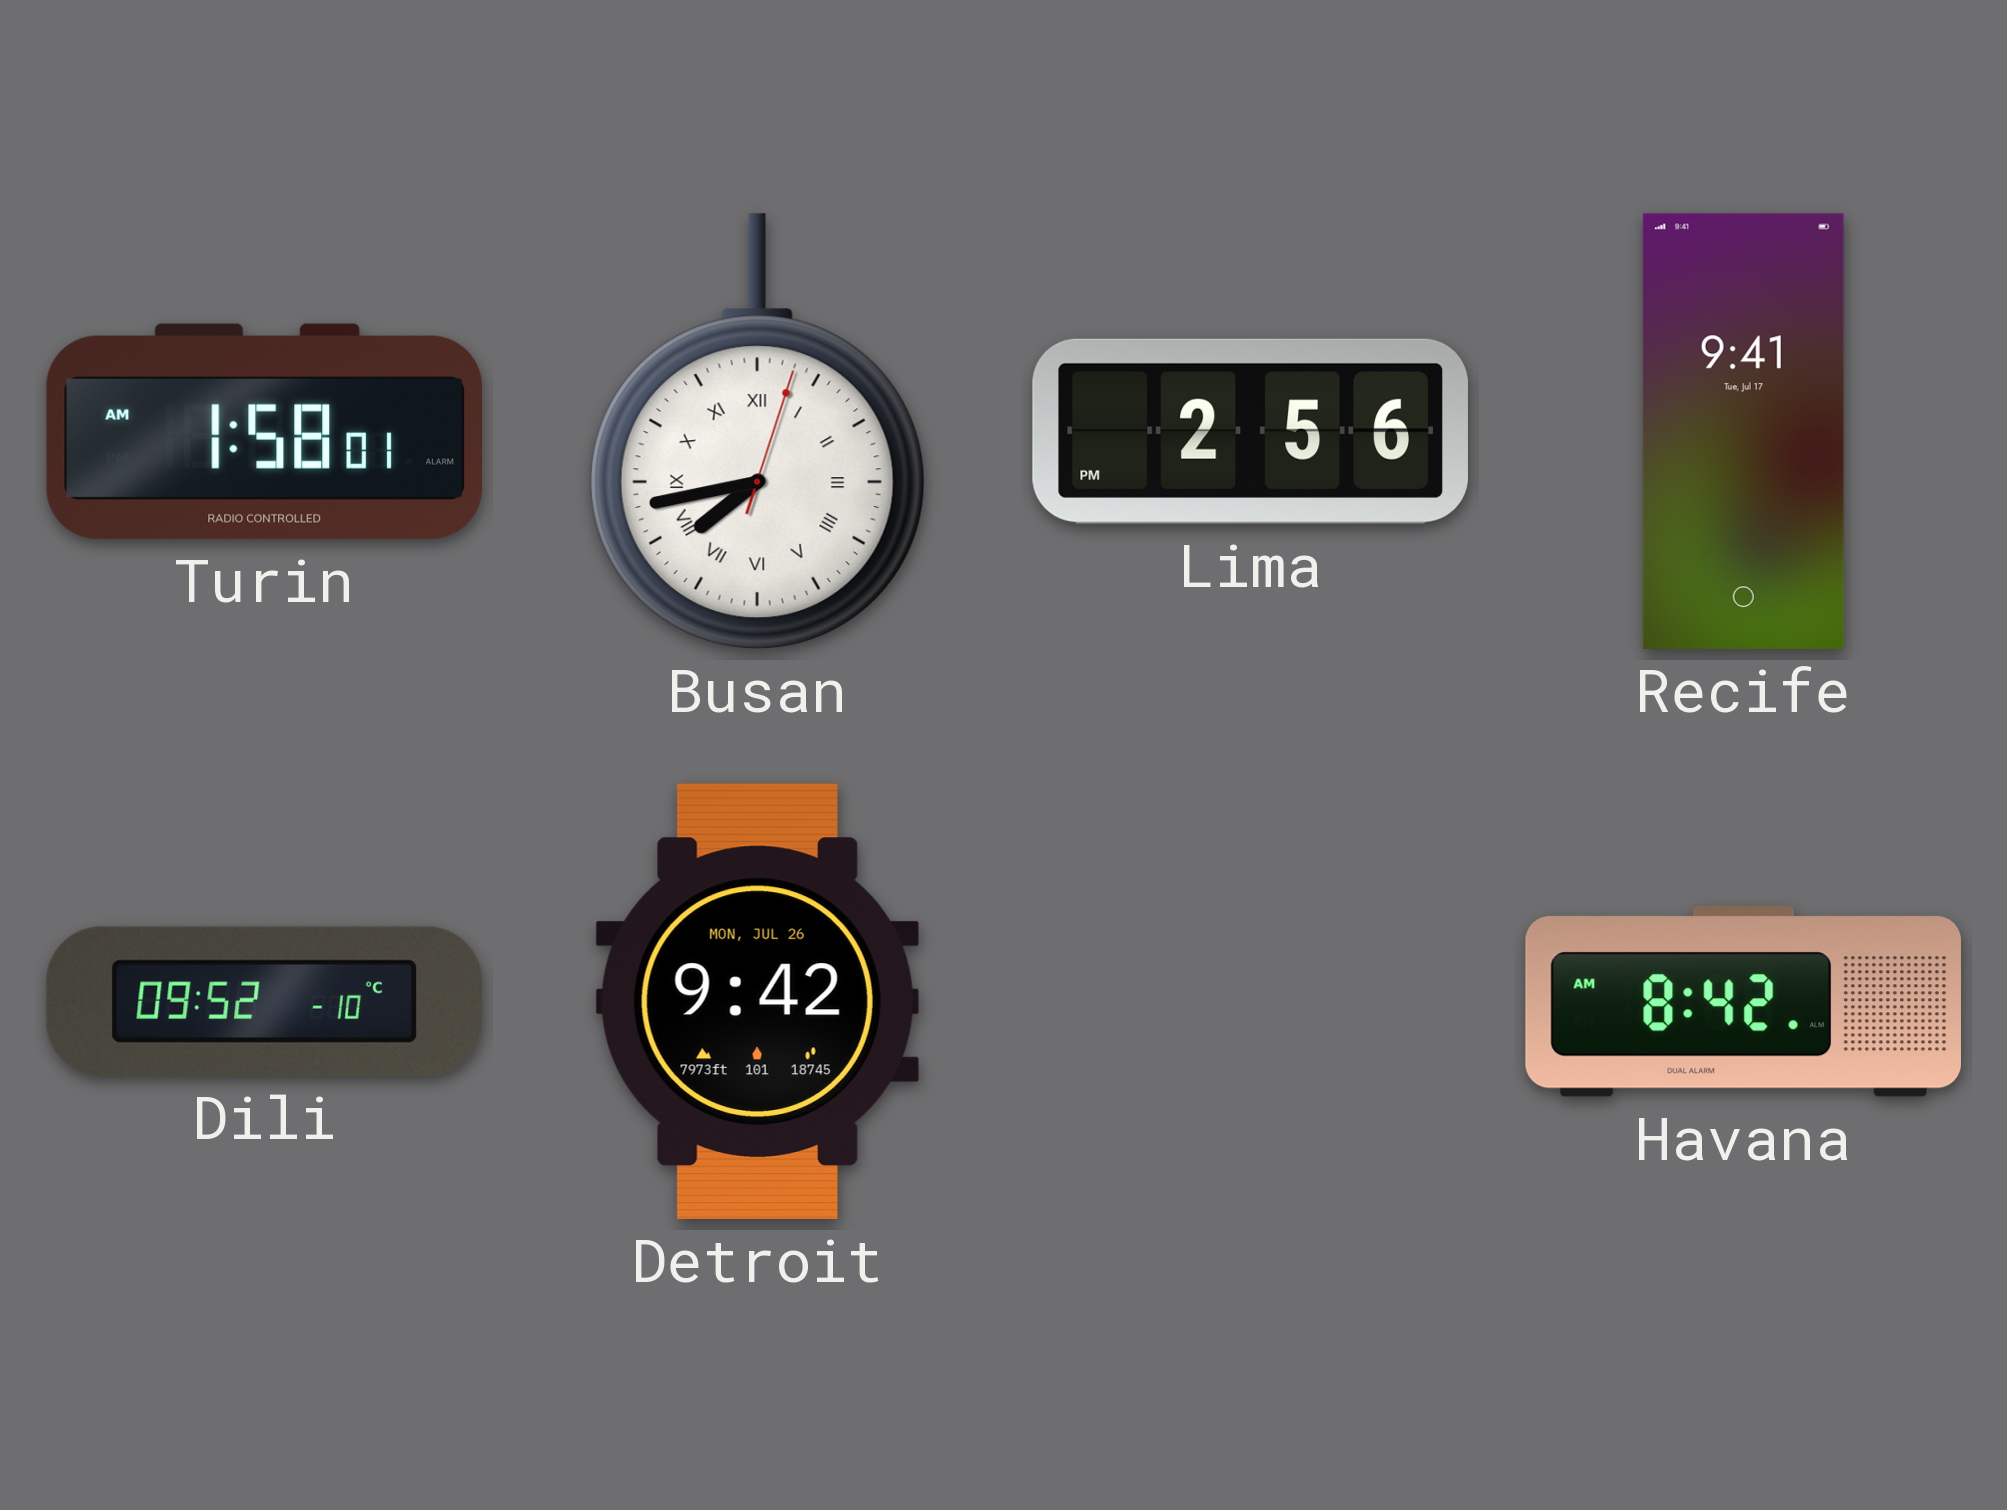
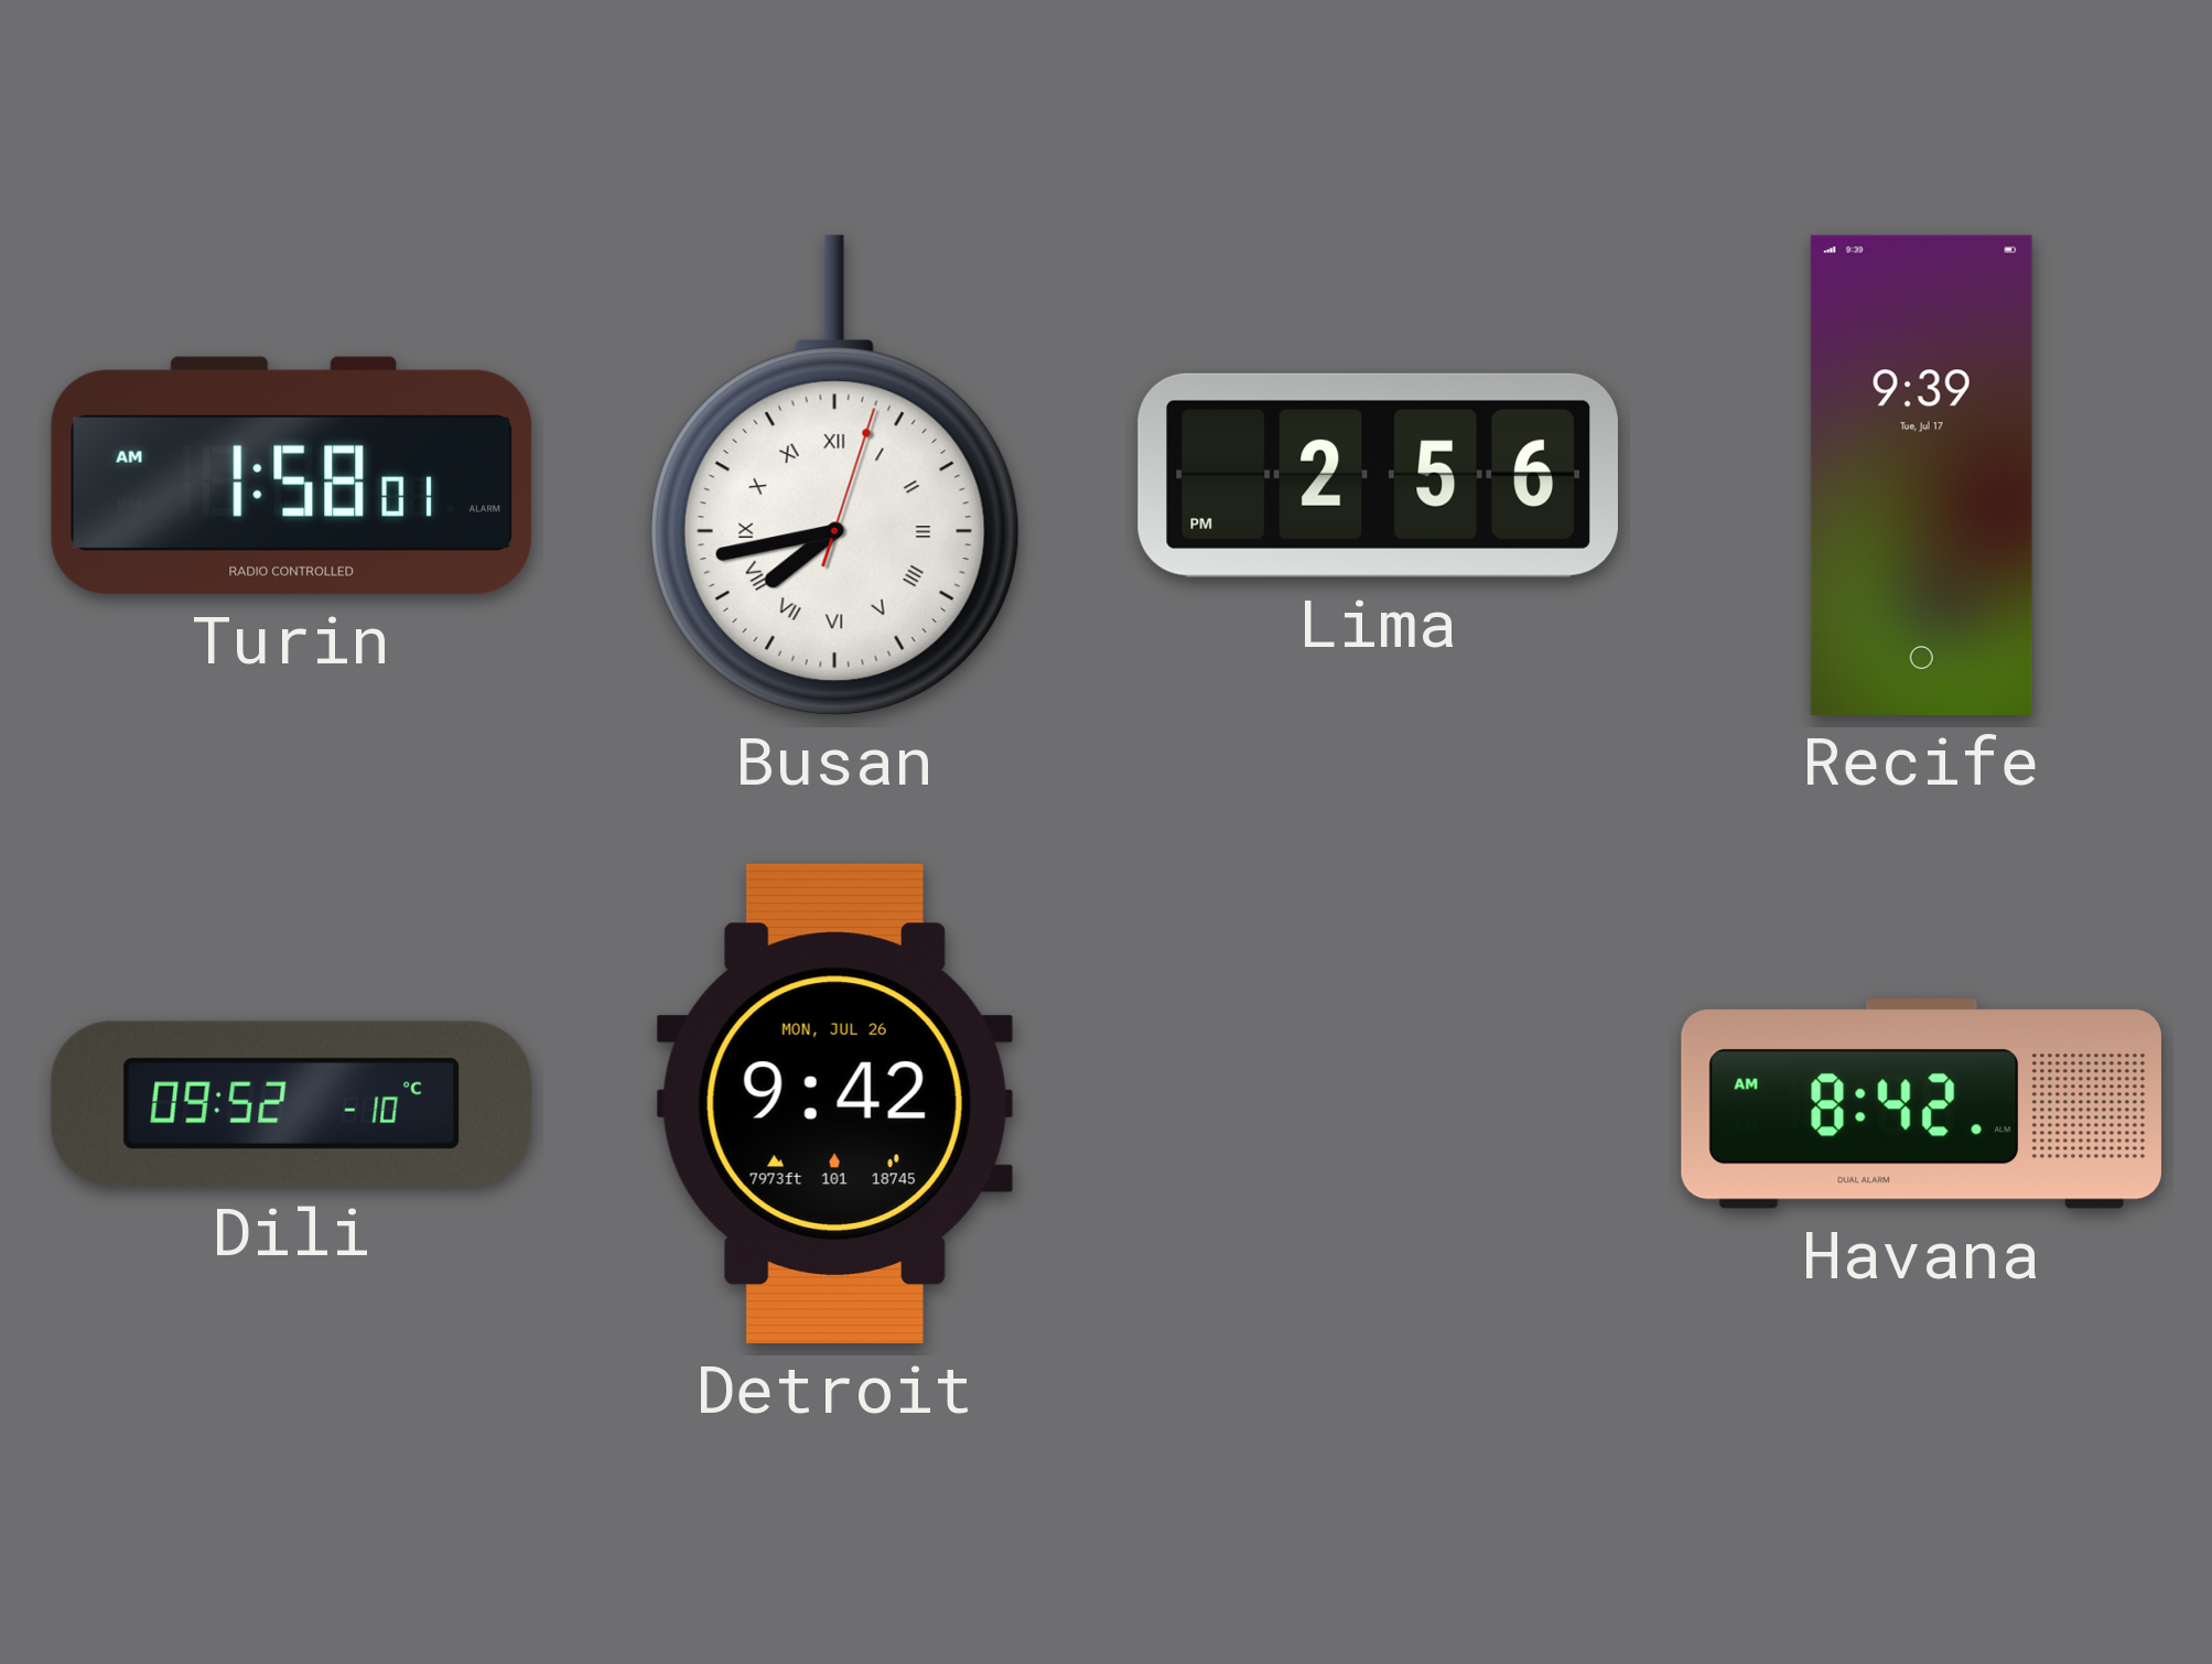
Recife: 9:41 -> 9:39 (1921, 475)
